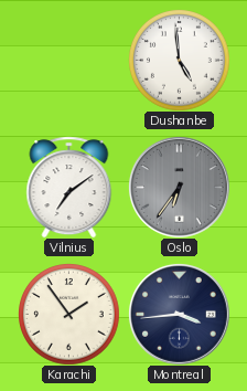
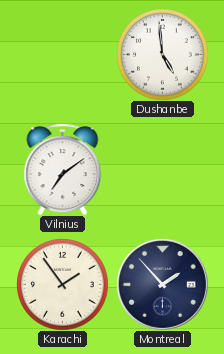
Oslo: 6:36 -> none (179, 187)
Montreal: 3:44 -> 1:53 (162, 284)
